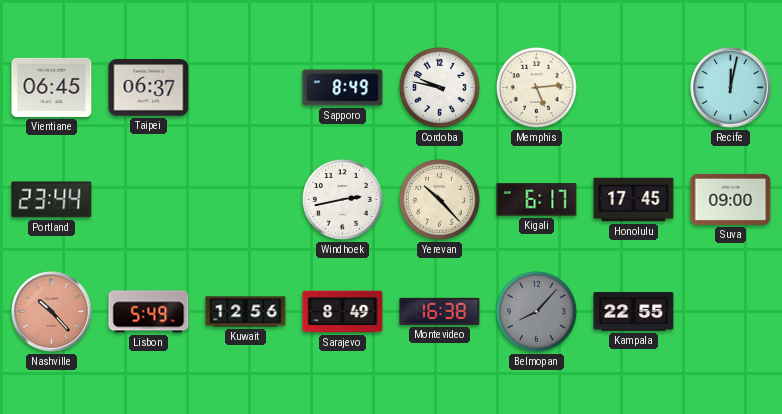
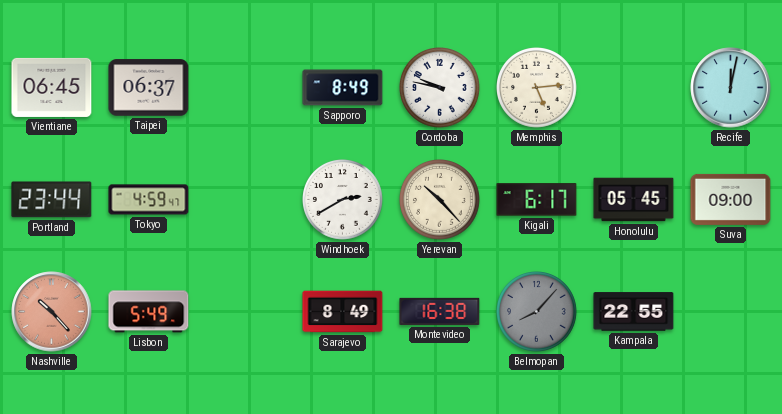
Tokyo: none -> 4:59 (149, 200)
Windhoek: 2:43 -> 2:40 (343, 200)
Honolulu: 17:45 -> 05:45 (634, 200)
Kuwait: 12:56 -> none (246, 312)
